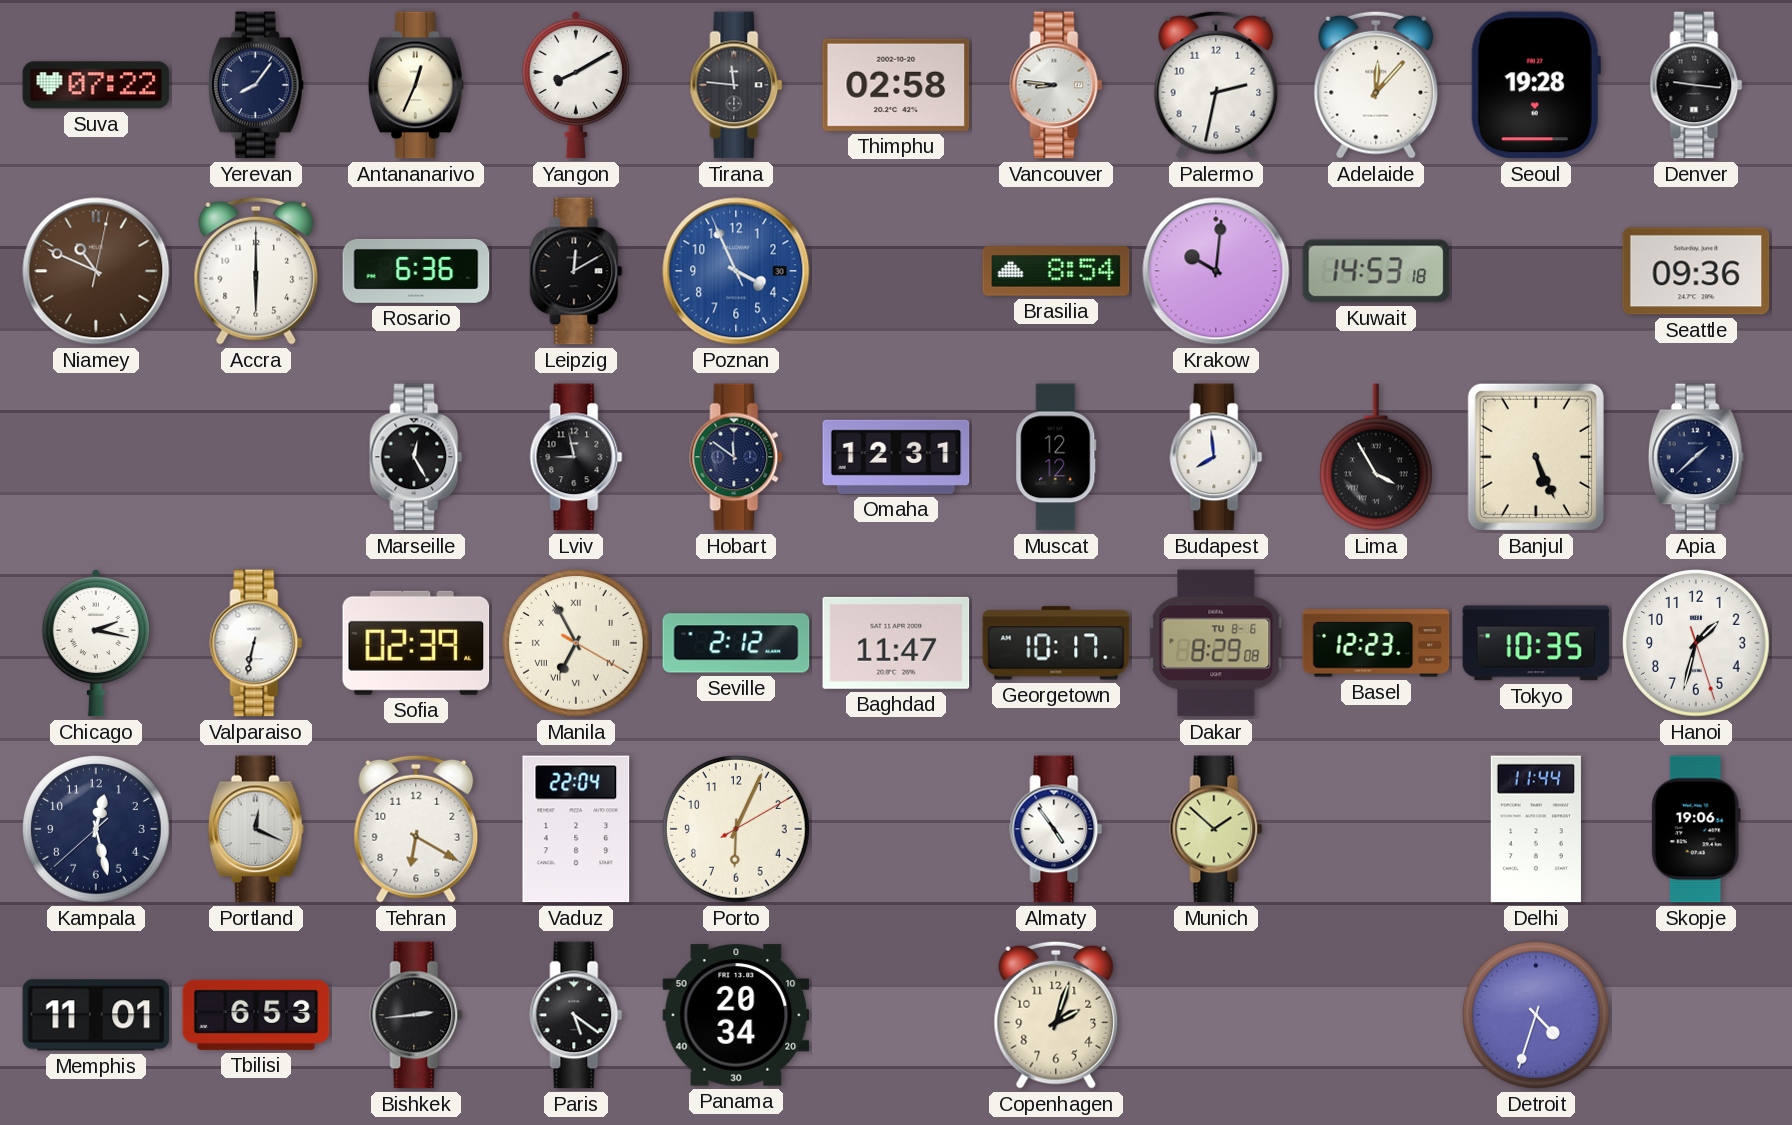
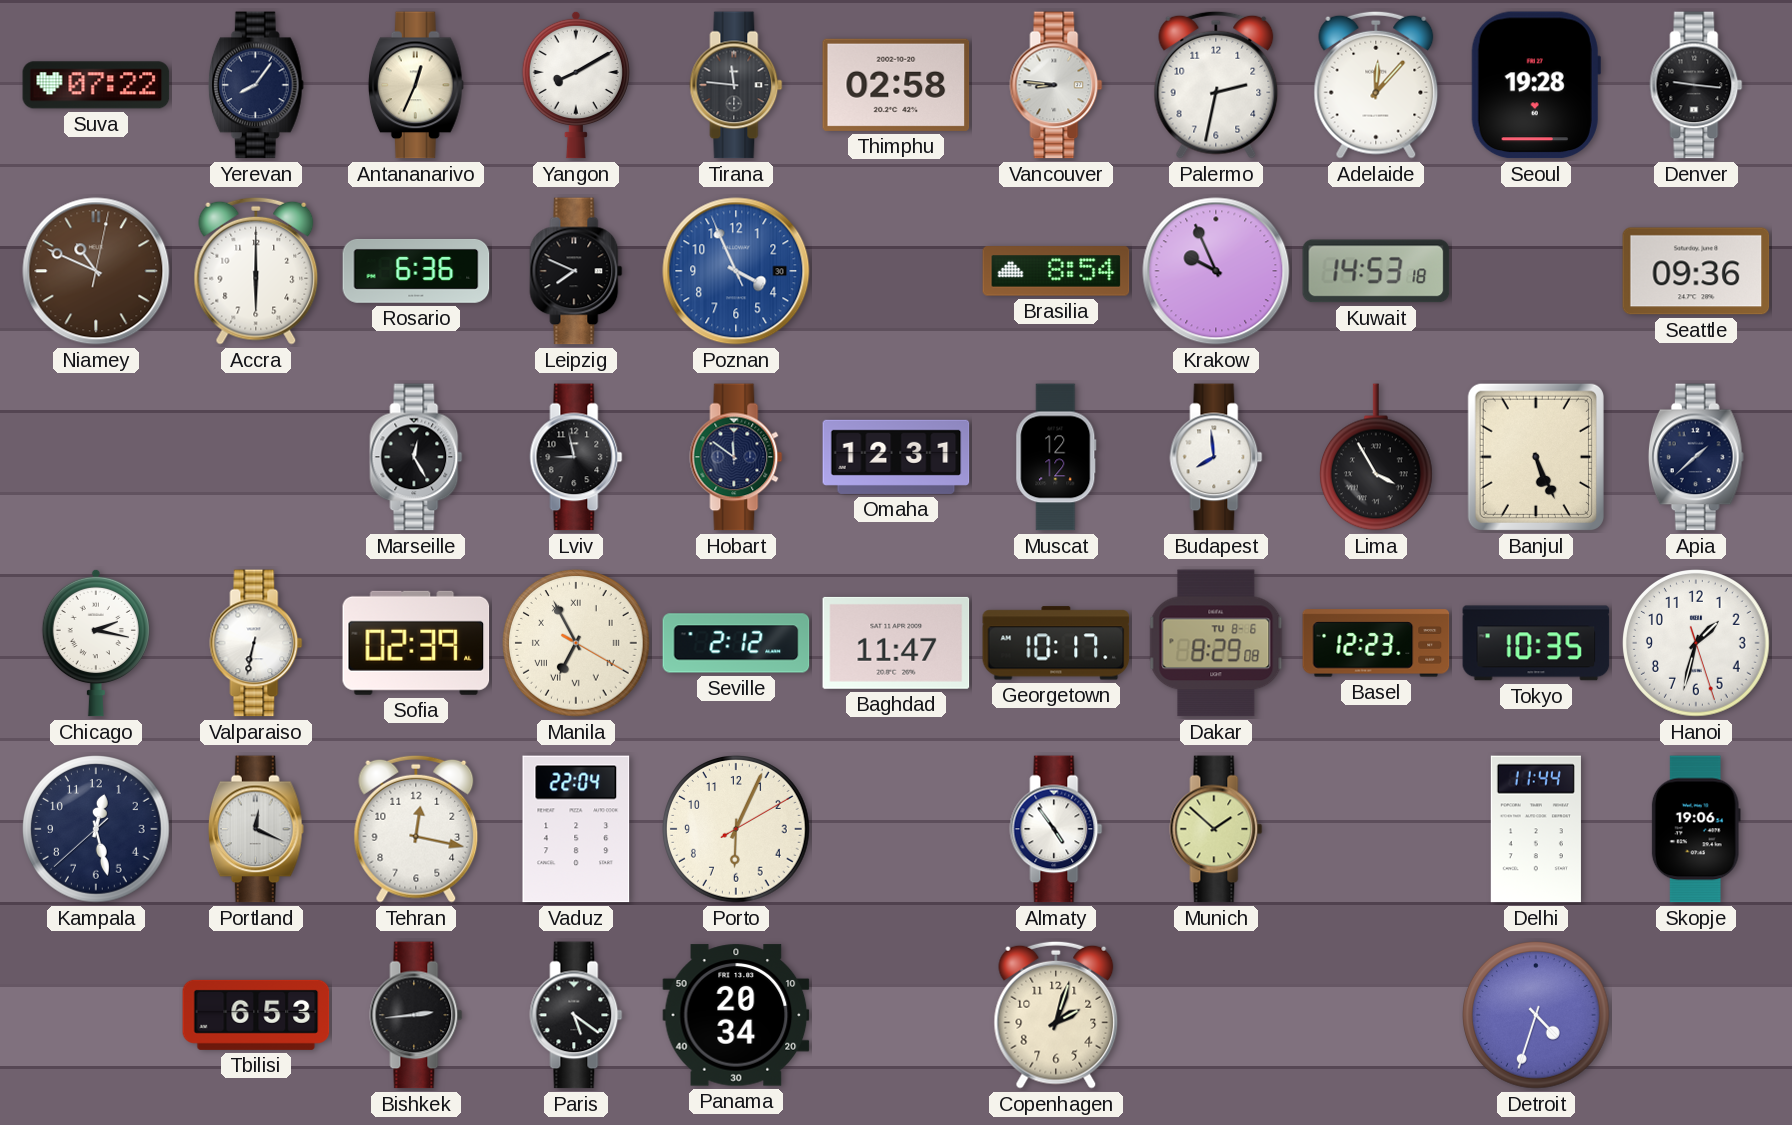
Leipzig: 12:10 -> 7:49 (576, 271)
Krakow: 10:01 -> 9:56 (1216, 271)
Tehran: 6:20 -> 12:17 (416, 829)
Memphis: 11:01 -> none (96, 1015)
